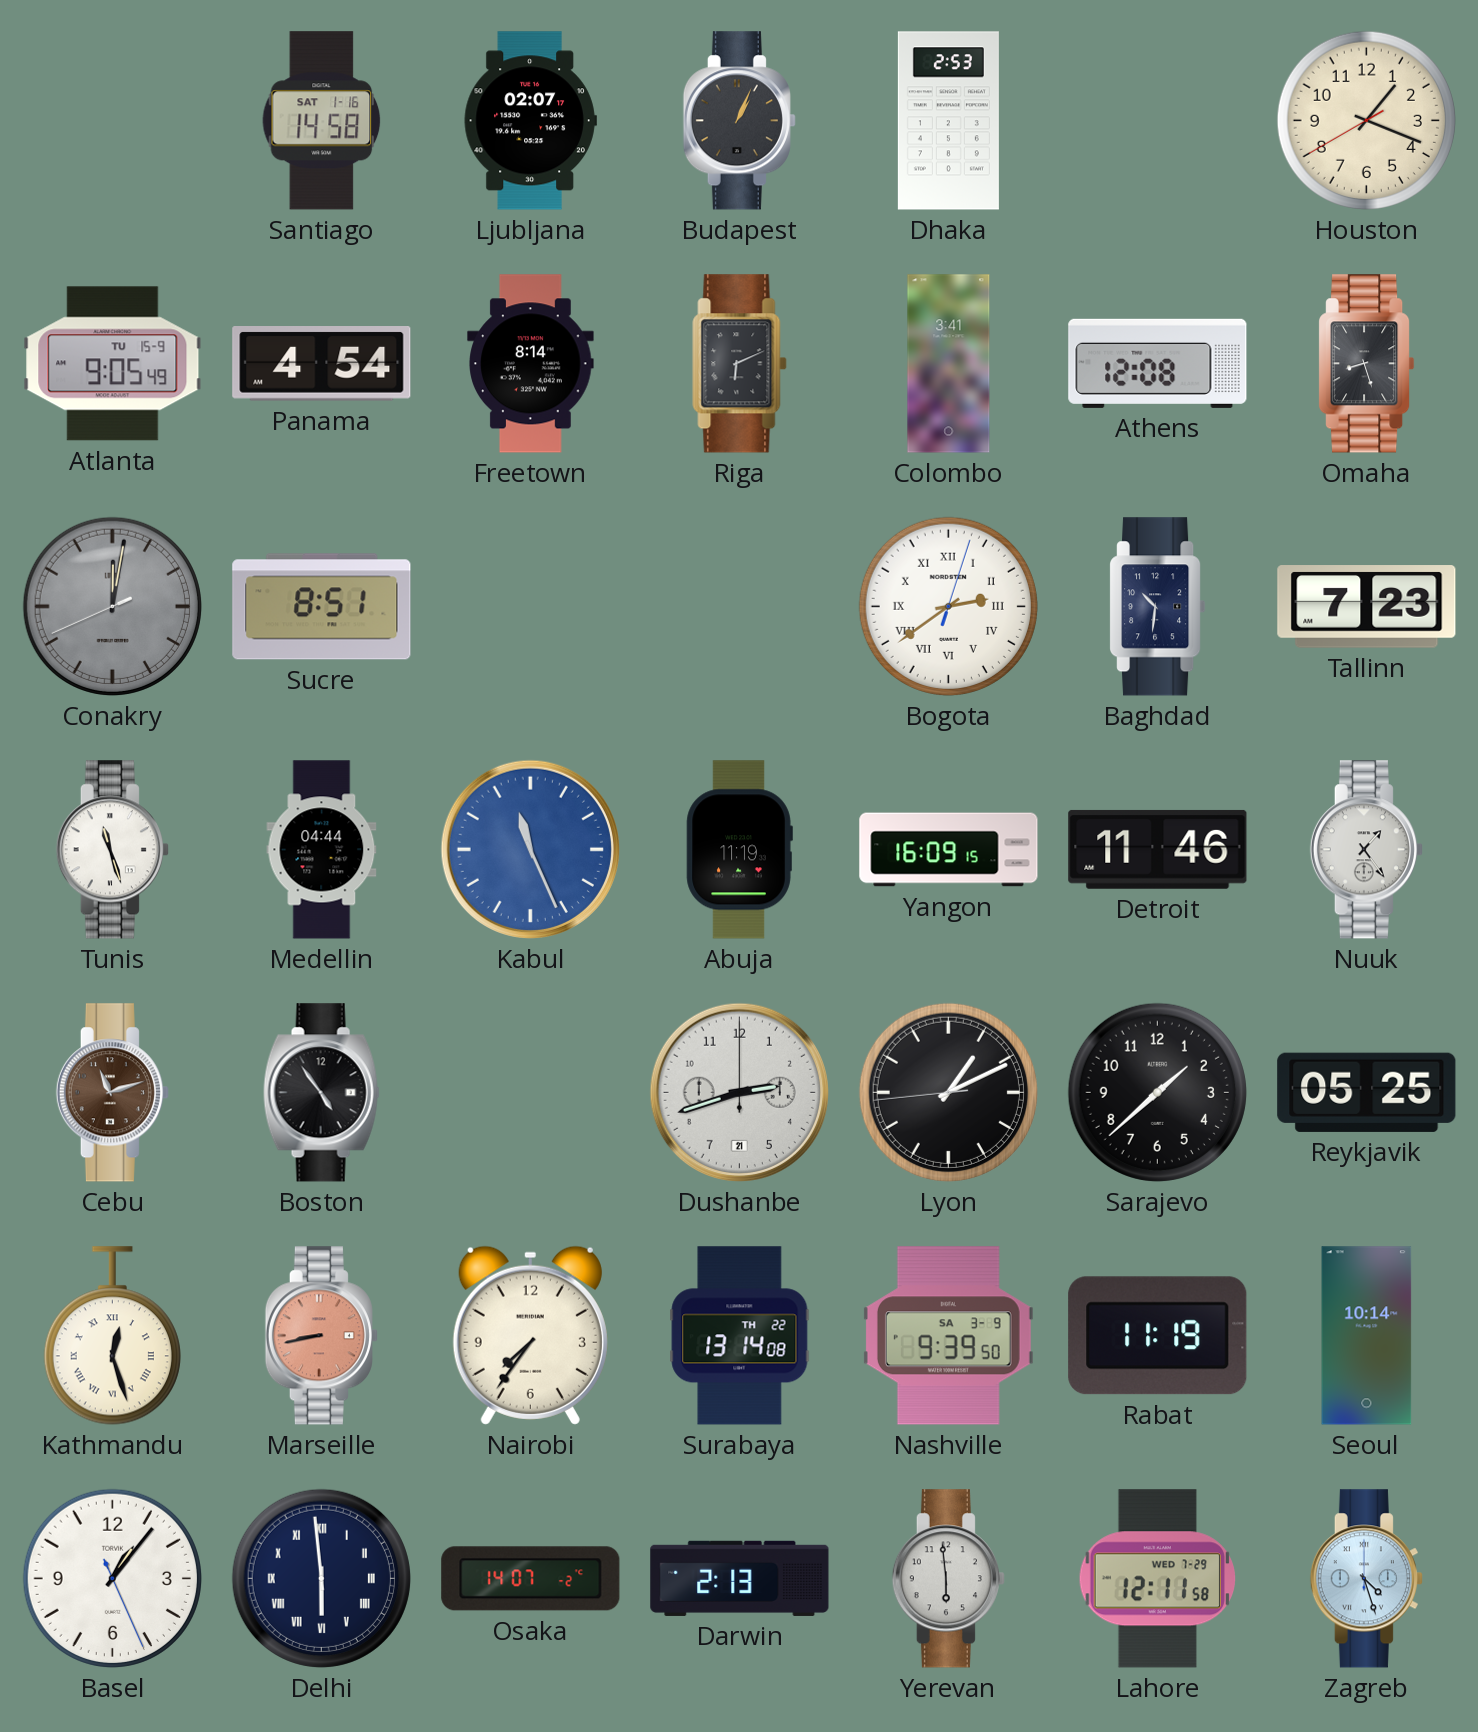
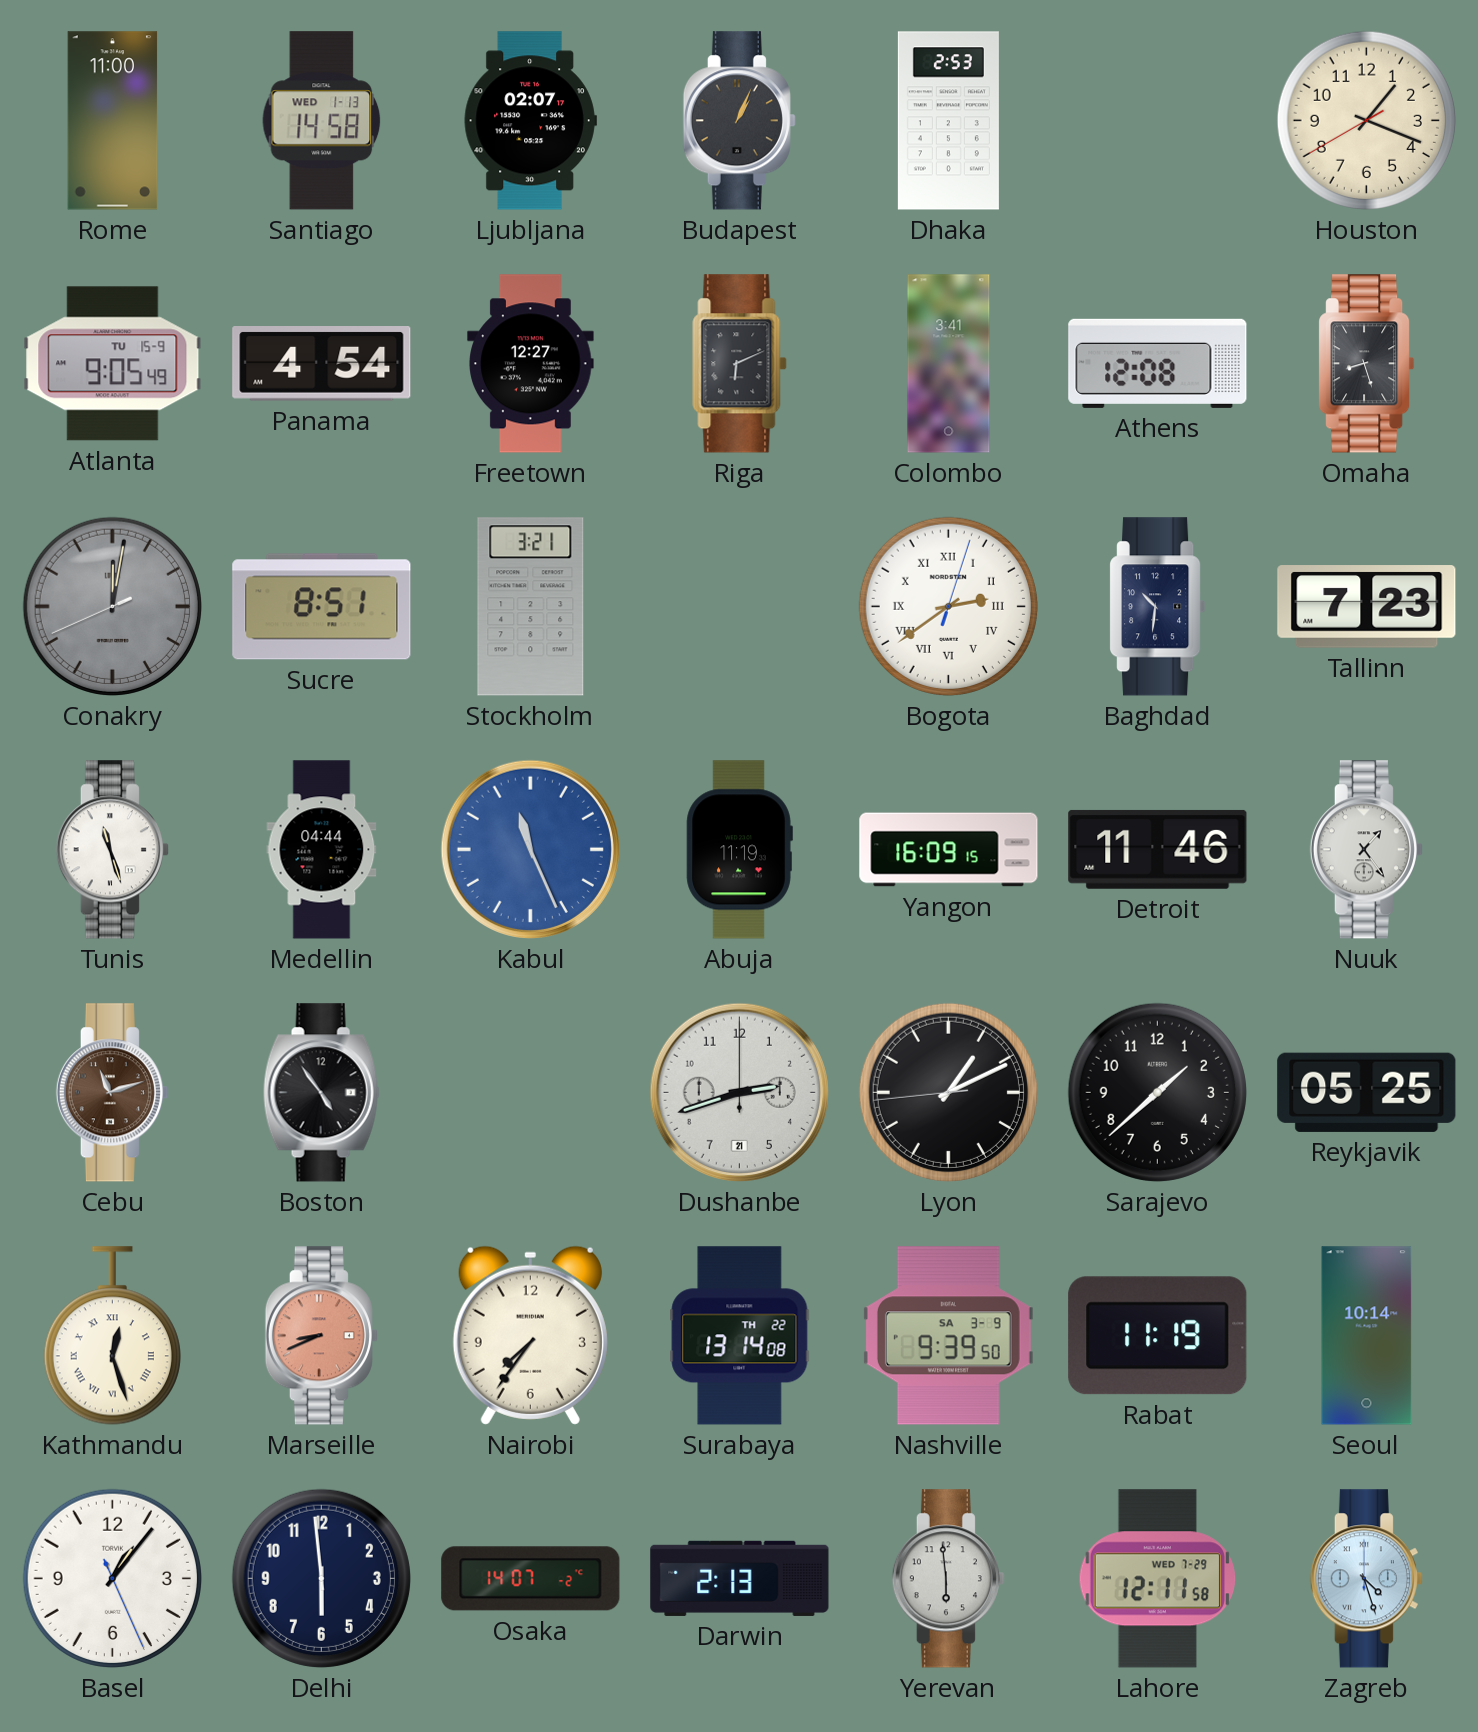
Rome: none -> 11:00 (113, 121)
Santiago date: SAT 1-16 -> WED 1-13 (322, 121)
Freetown: 8:14 -> 12:27 (531, 364)
Stockholm: none -> 3:21 (531, 607)
Marseille: 8:43 -> 8:41 (321, 1336)
Delhi numerals: Roman -> Arabic (321, 1578)
